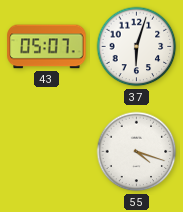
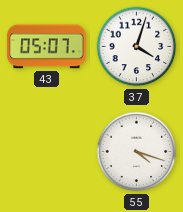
37: 6:03 -> 4:03 (137, 47)
